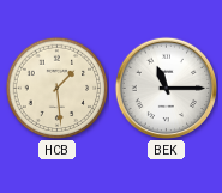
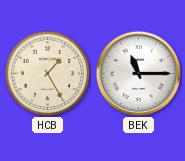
HCB: 1:29 -> 1:25 (47, 73)
